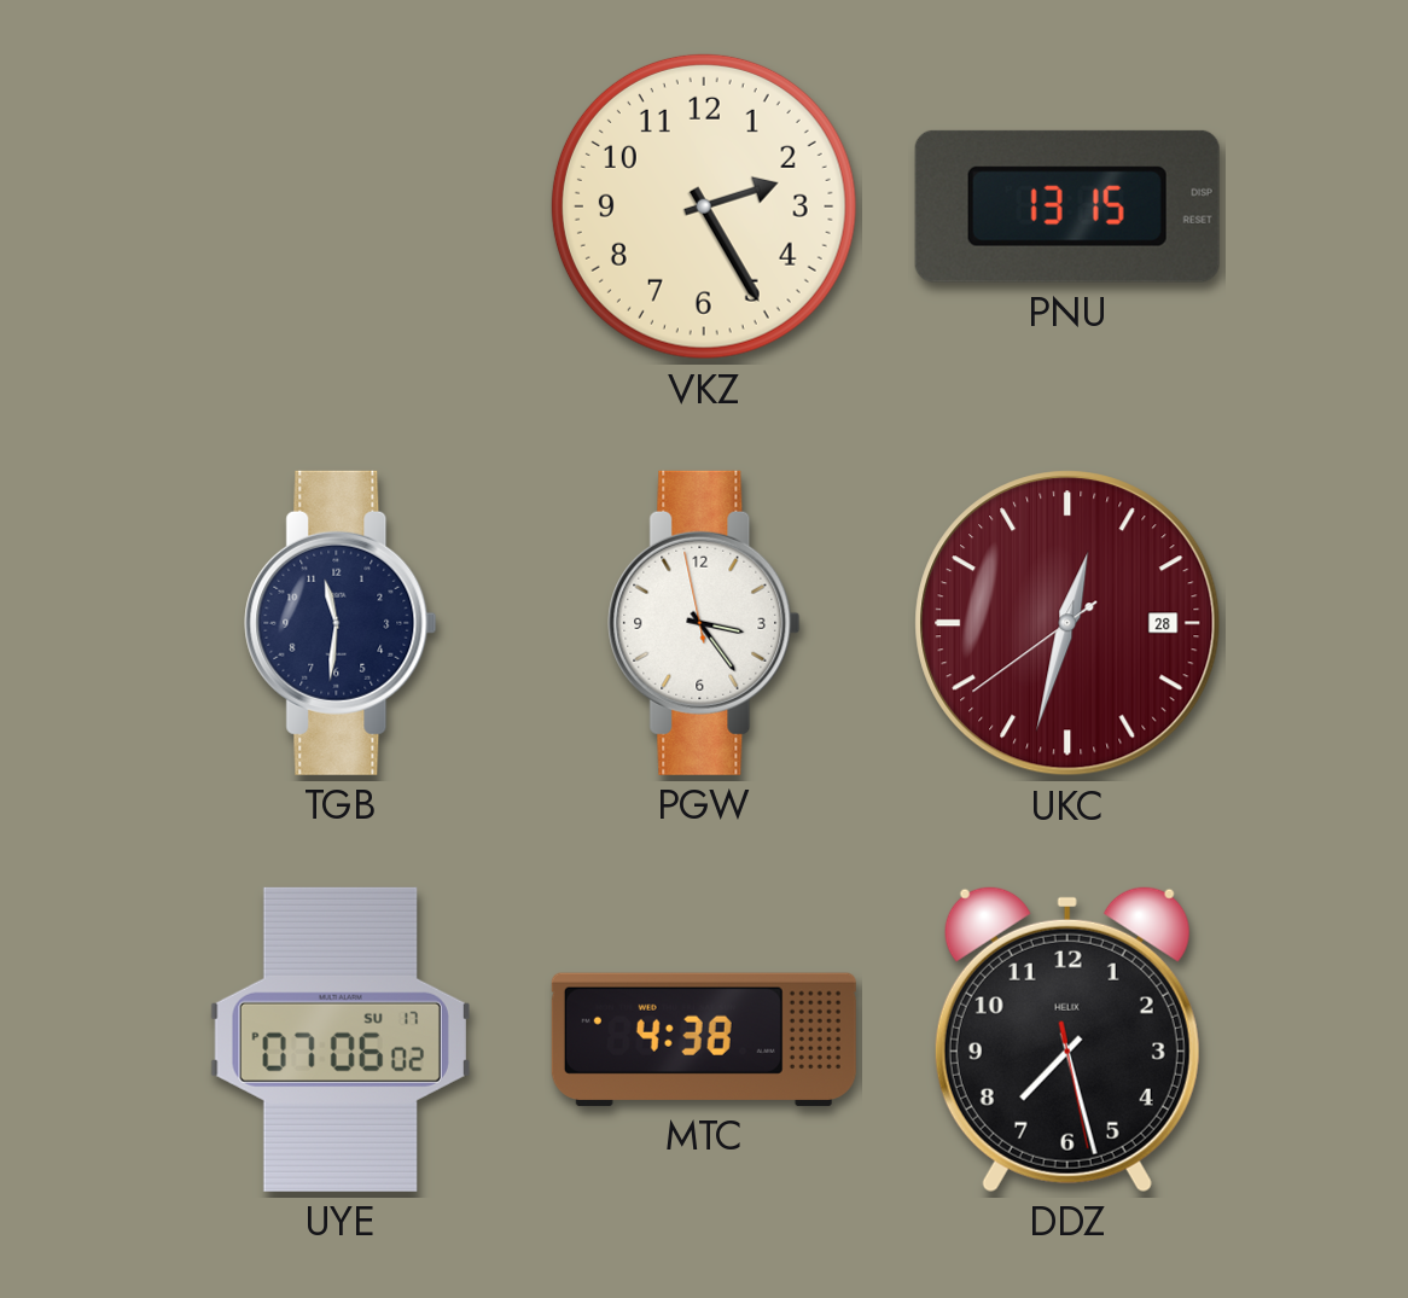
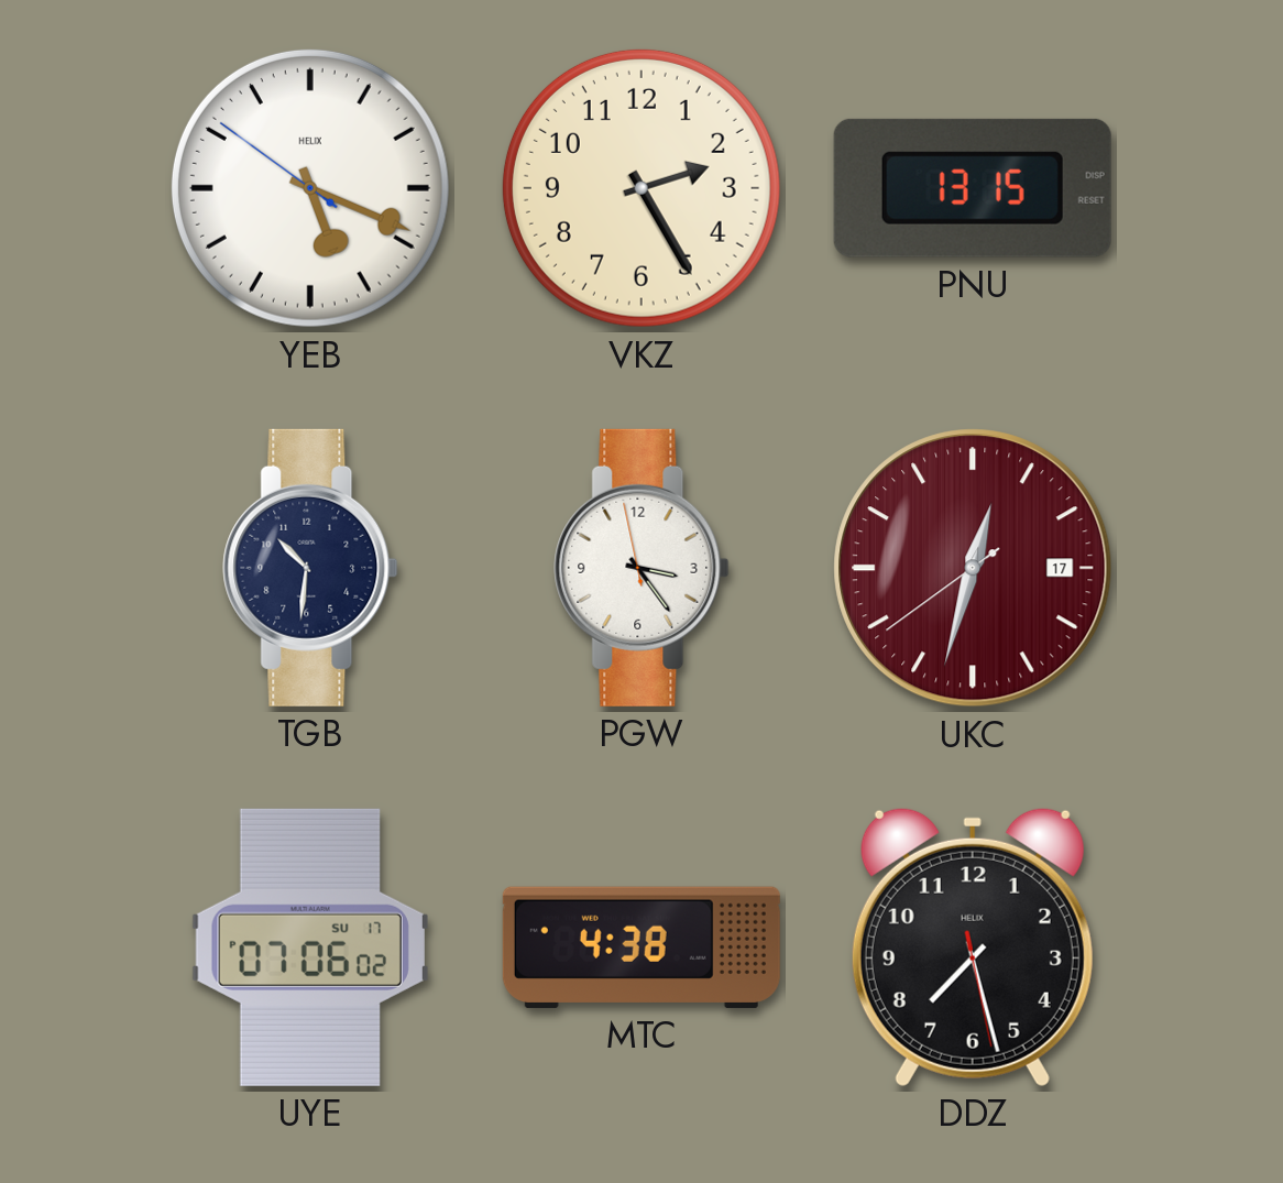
YEB: none -> 5:18 (310, 188)
TGB: 11:31 -> 10:31 (310, 568)
UKC date: 28 -> 17 (973, 568)
